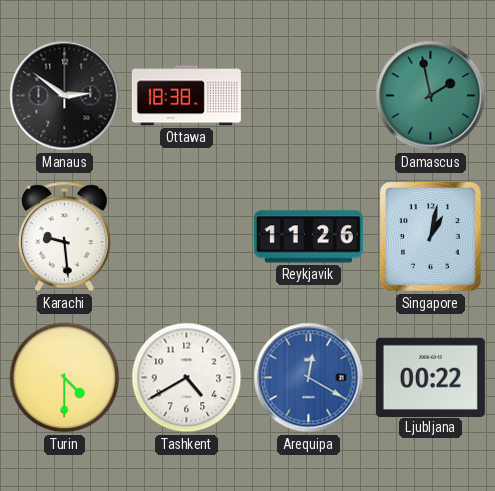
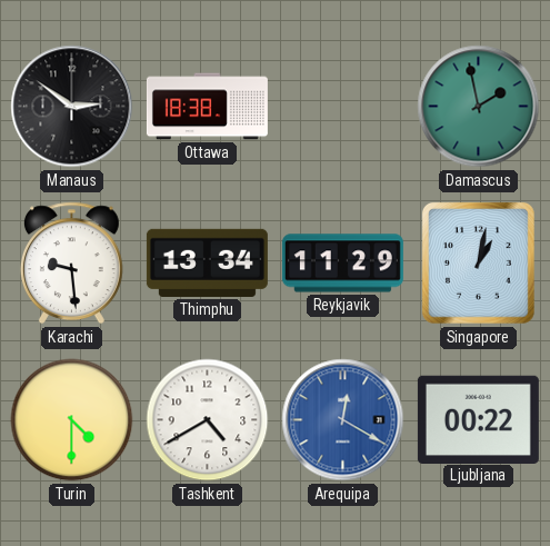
Thimphu: none -> 13:34 (207, 262)
Reykjavik: 11:26 -> 11:29 (342, 264)
